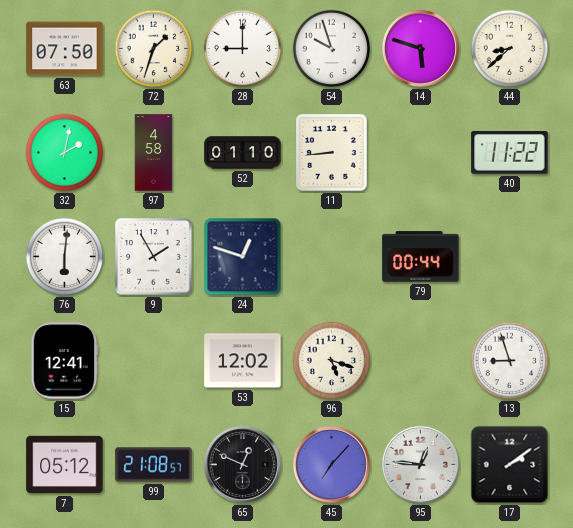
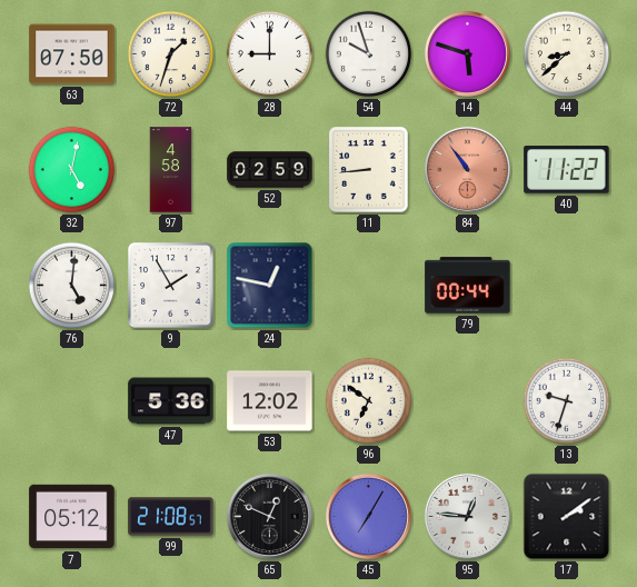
32: 2:02 -> 5:02 (72, 170)
52: 01:10 -> 02:59 (270, 170)
84: none -> 10:54 (467, 169)
76: 6:01 -> 5:01 (72, 286)
24: 12:48 -> 12:47 (270, 286)
15: 12:41 -> none (64, 361)
47: none -> 5:36 (171, 401)
96: 5:18 -> 6:51 (369, 401)
13: 8:57 -> 9:33 (567, 401)
45: 7:07 -> 7:05 (368, 516)
